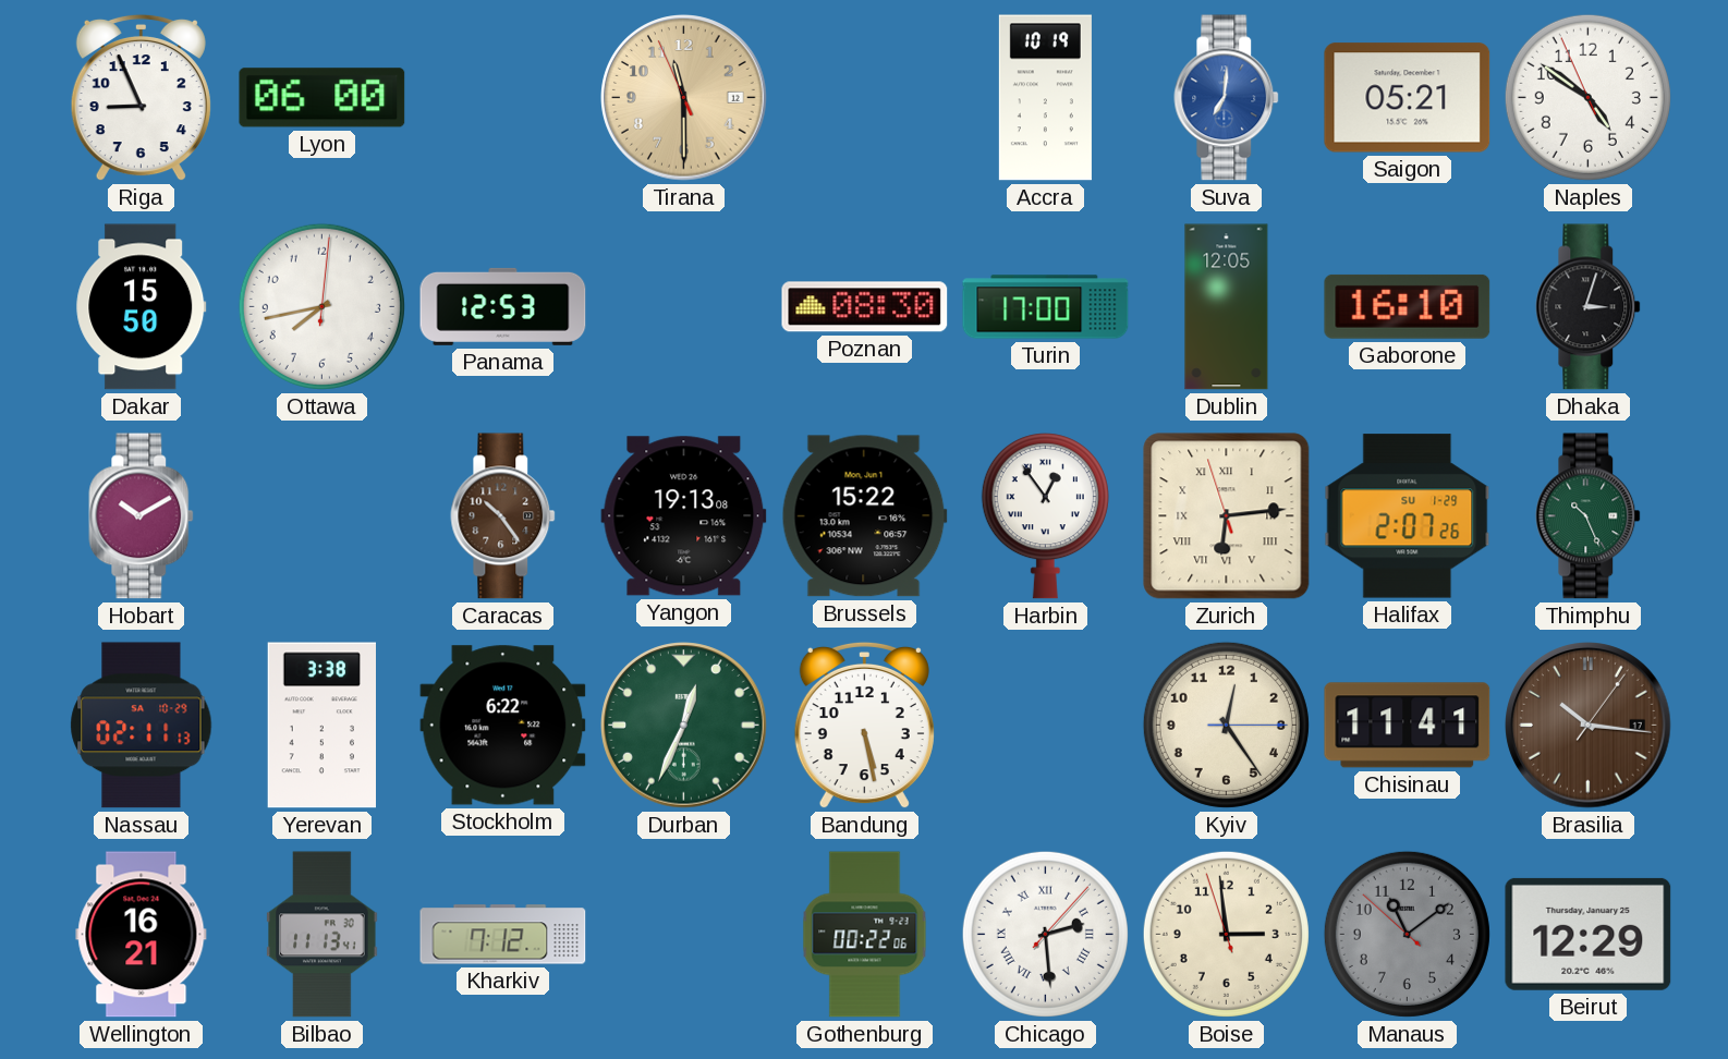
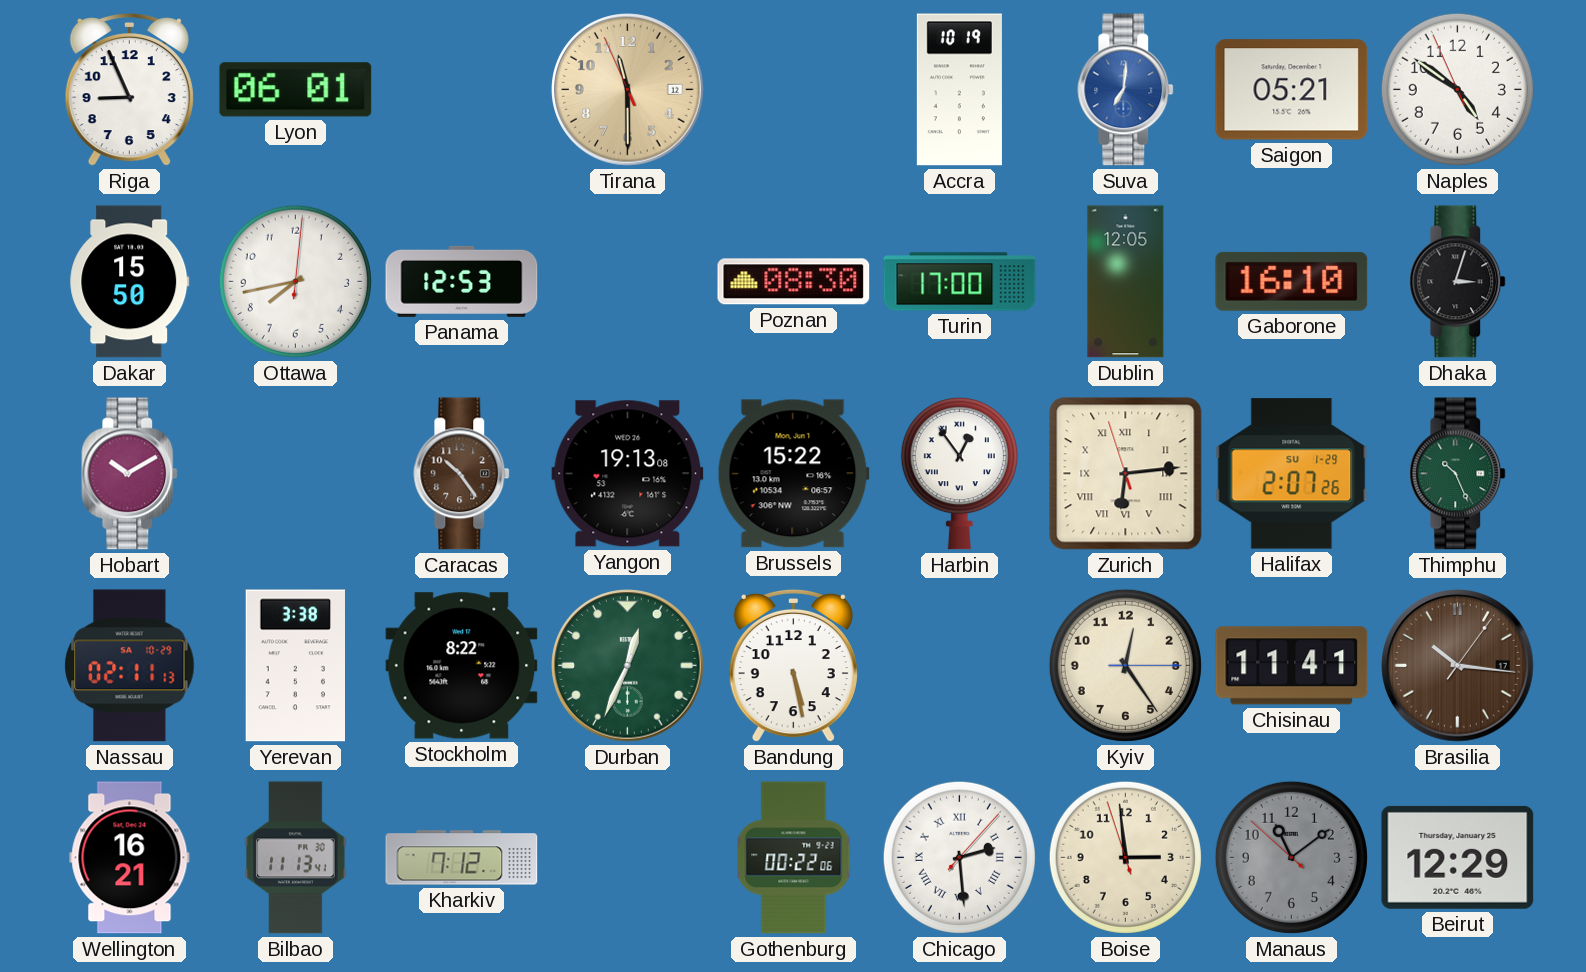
Lyon: 06:00 -> 06:01 (296, 90)
Stockholm: 6:22 -> 8:22 (462, 666)
